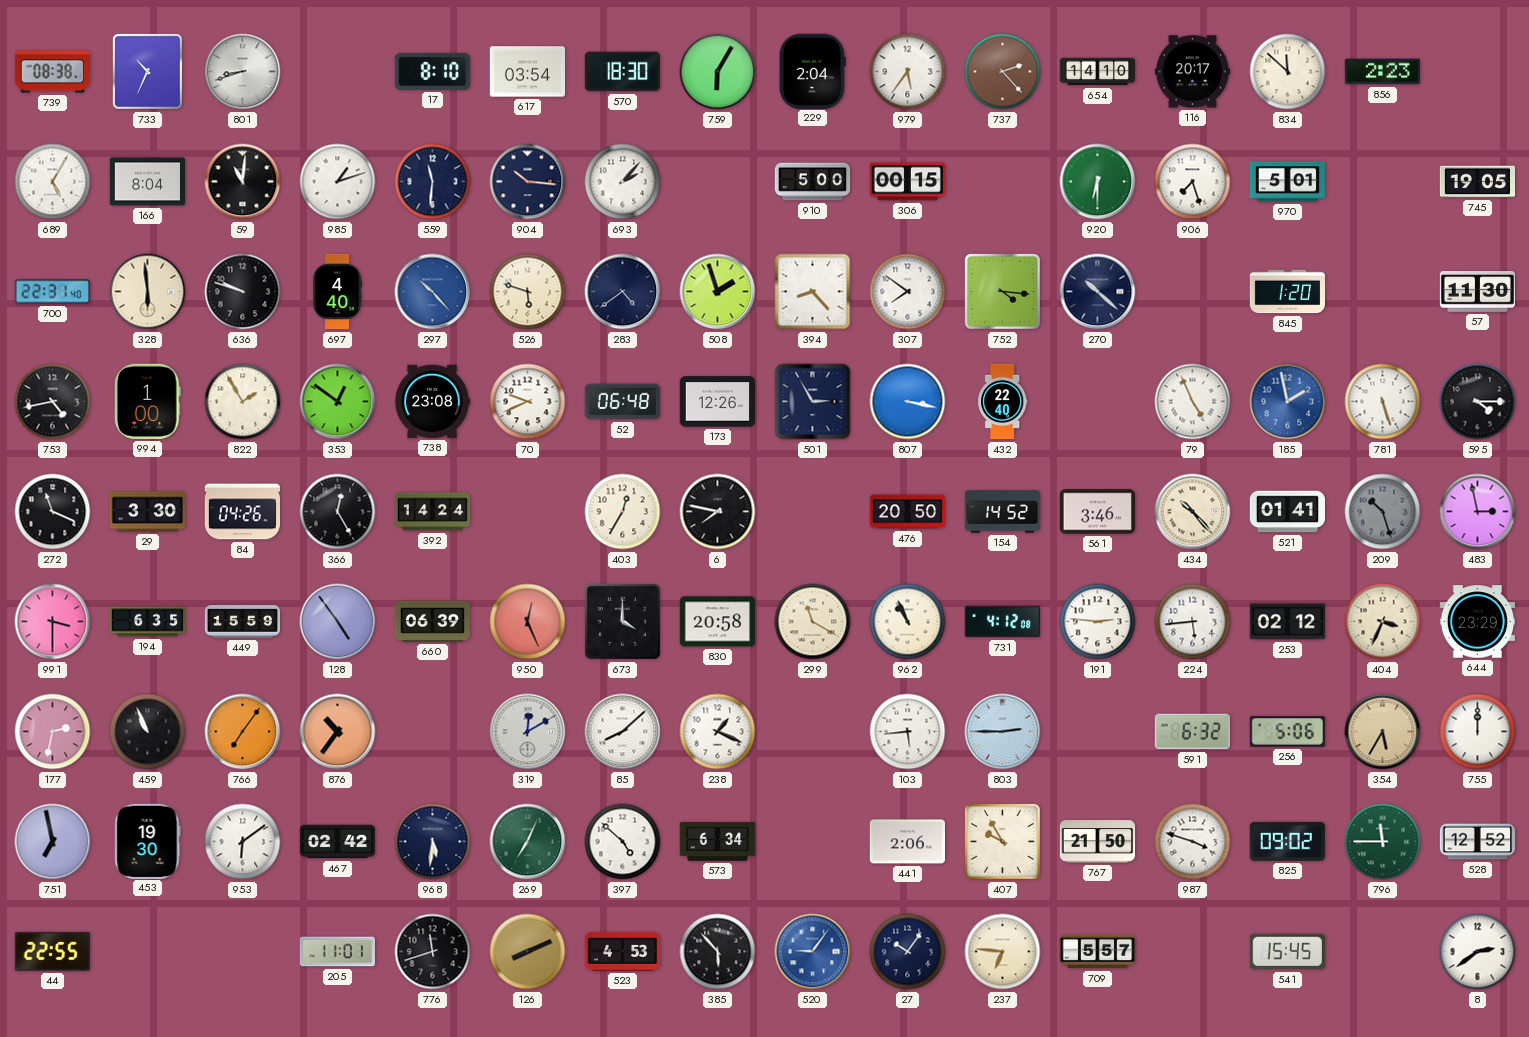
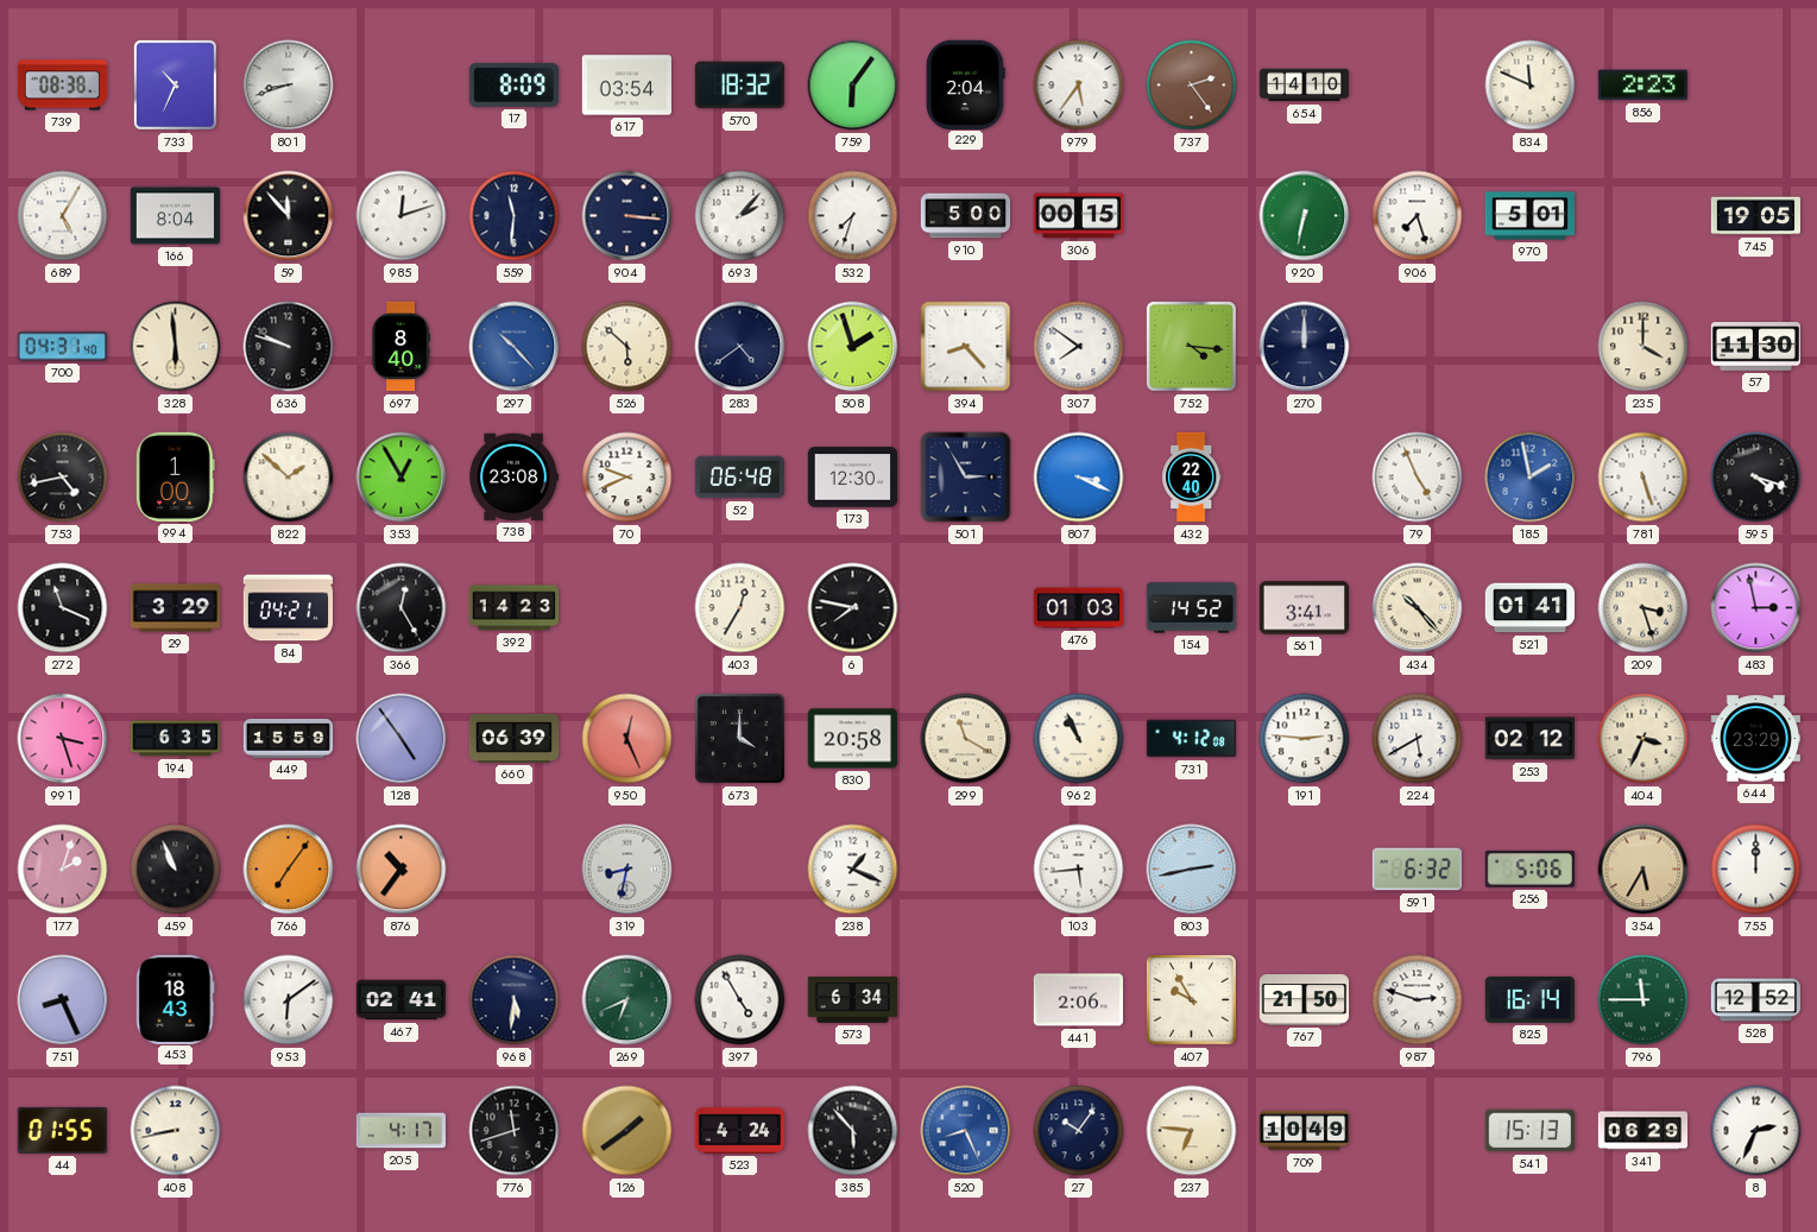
17: 8:10 -> 8:09 (513, 84)
570: 18:30 -> 18:32 (739, 86)
759: 6:05 -> 6:06 (853, 86)
737: 2:23 -> 2:24 (1192, 86)
116: 20:17 -> none (1192, 72)
834: 11:52 -> 11:49 (1531, 86)
59: 11:01 -> 11:53 (289, 216)
985: 1:12 -> 12:12 (402, 216)
904: 10:16 -> 3:16 (627, 216)
532: none -> 7:33 (853, 216)
920: 6:30 -> 6:32 (1305, 216)
700: 22:31 -> 04:31 (62, 347)
697: 4:40 -> 8:40 (400, 347)
526: 5:48 -> 5:52 (627, 347)
270: 10:22 -> 12:00 (1305, 347)
845: 1:20 -> none (1287, 292)
235: none -> 4:00 (1643, 347)
822: 1:55 -> 1:52 (289, 478)
353: 12:51 -> 12:55 (402, 478)
173: 12:26 -> 12:30 (852, 478)
807: 3:17 -> 3:19 (1079, 478)
595: 4:15 -> 4:18 (1756, 478)
29: 3:30 -> 3:29 (175, 608)
84: 04:26 -> 04:21 (288, 608)
392: 14:24 -> 14:23 (515, 608)
476: 20:50 -> 01:03 (1079, 608)
561: 3:46 -> 3:41 (1304, 608)
209: 10:27 -> 3:27 (1643, 608)
209 dial: grey -> cream (1643, 608)
991: 3:30 -> 3:27 (63, 739)
224: 5:44 -> 5:40 (1418, 739)
177: 2:32 -> 2:03 (63, 870)
319: 12:10 -> 8:32 (627, 870)
85: 8:08 -> none (623, 732)
803: 2:45 -> 2:43 (1192, 870)
751: 6:58 -> 8:26 (63, 1000)
453: 19:30 -> 18:43 (176, 999)
467: 02:42 -> 02:41 (402, 1000)
269: 7:04 -> 6:41 (627, 1000)
397: 4:52 -> 4:55 (740, 1000)
987: 3:48 -> 2:48 (1418, 1000)
825: 09:02 -> 16:14 (1529, 999)
44: 22:55 -> 01:55 (62, 1130)
408: none -> 8:43 (176, 1131)
205: 11:01 -> 4:17 (400, 1131)
126: 8:11 -> 1:39 (627, 1131)
523: 4:53 -> 4:24 (740, 1130)
520: 9:06 -> 8:26 (966, 1131)
709: 5:57 -> 10:49 (1305, 1131)
541: 15:45 -> 15:13 (1529, 1131)
341: none -> 06:29 (1643, 1131)
8: 2:39 -> 2:34 (1756, 1131)
